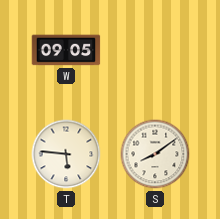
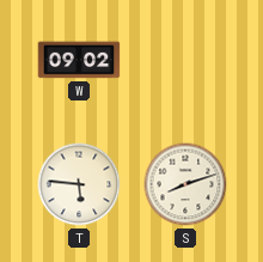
W: 09:05 -> 09:02 (79, 60)
S: 8:09 -> 8:12 (185, 184)
